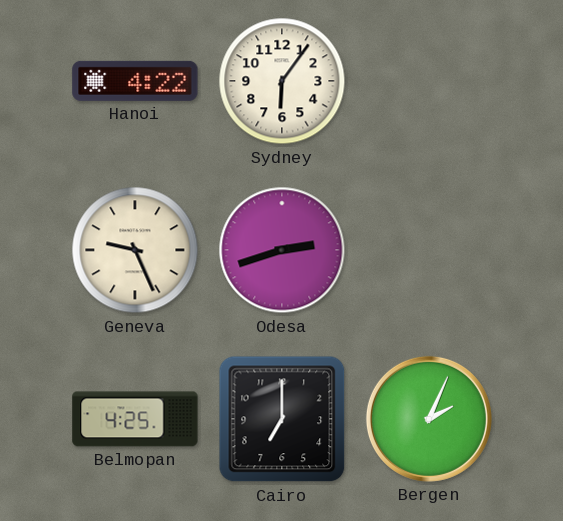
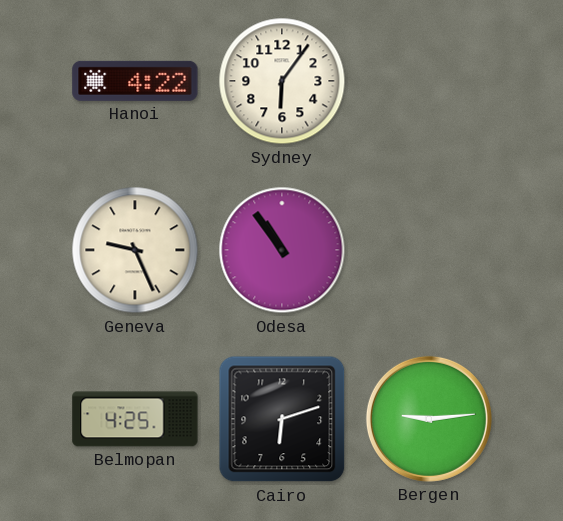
Odesa: 2:42 -> 10:54 (282, 250)
Cairo: 7:00 -> 6:12 (282, 419)
Bergen: 2:04 -> 9:14 (429, 419)
